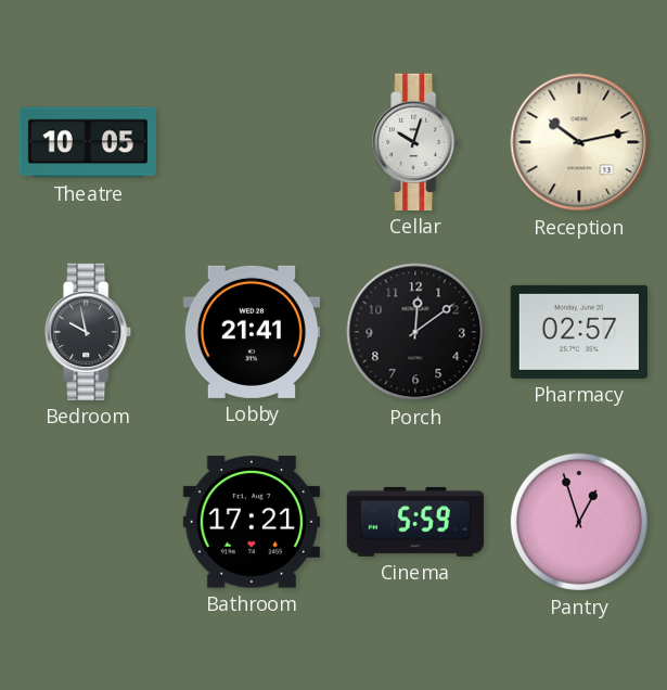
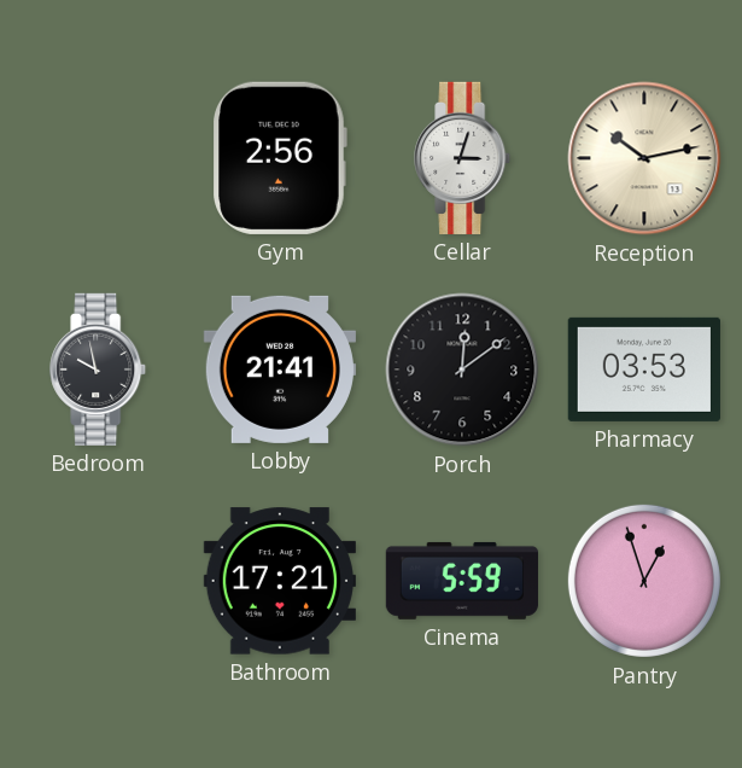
Theatre: 10:05 -> none (87, 142)
Gym: none -> 2:56 (280, 158)
Cellar: 10:03 -> 3:03 (463, 158)
Pharmacy: 02:57 -> 03:53 (644, 370)
